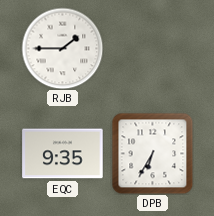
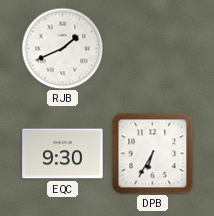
RJB: 1:45 -> 1:41 (62, 48)
EQC: 9:35 -> 9:30 (63, 154)
